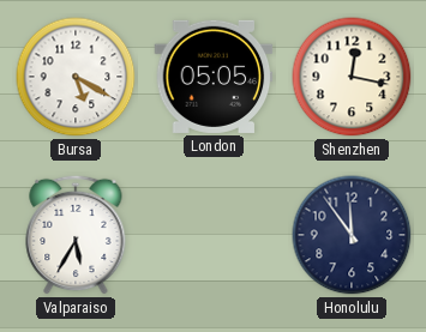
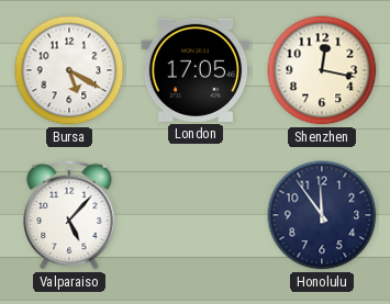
London: 05:05 -> 17:05 (196, 70)
Valparaiso: 5:35 -> 5:07 (69, 215)
